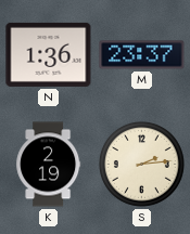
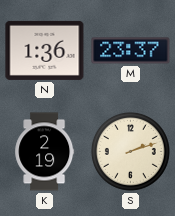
S: 2:14 -> 2:12 (130, 151)
